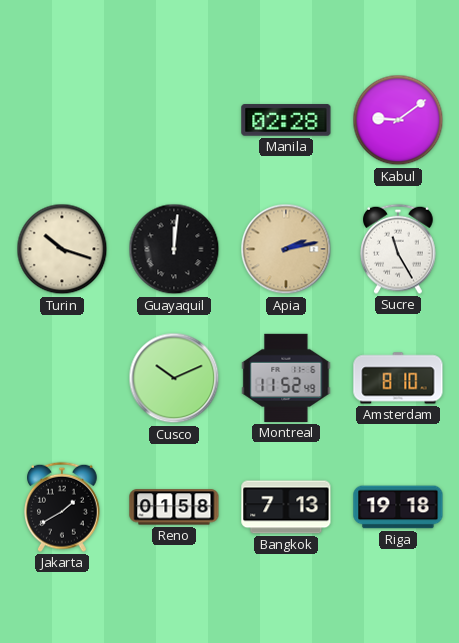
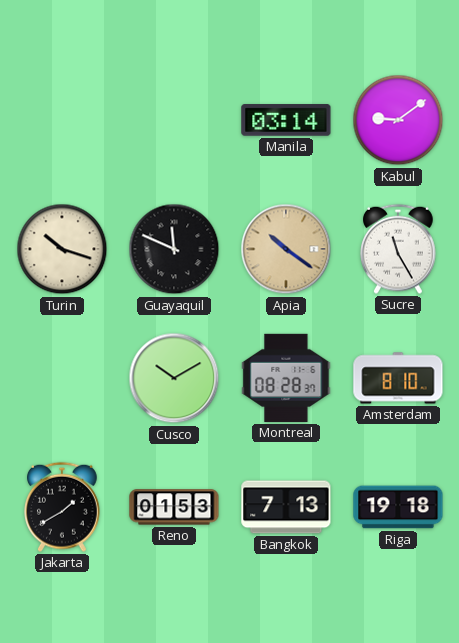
Manila: 02:28 -> 03:14 (286, 120)
Guayaquil: 12:01 -> 11:49 (174, 249)
Apia: 2:13 -> 10:21 (286, 249)
Cusco: 10:11 -> 10:10 (174, 378)
Montreal: 11:52 -> 08:28 (286, 378)
Reno: 01:58 -> 01:53 (174, 507)
